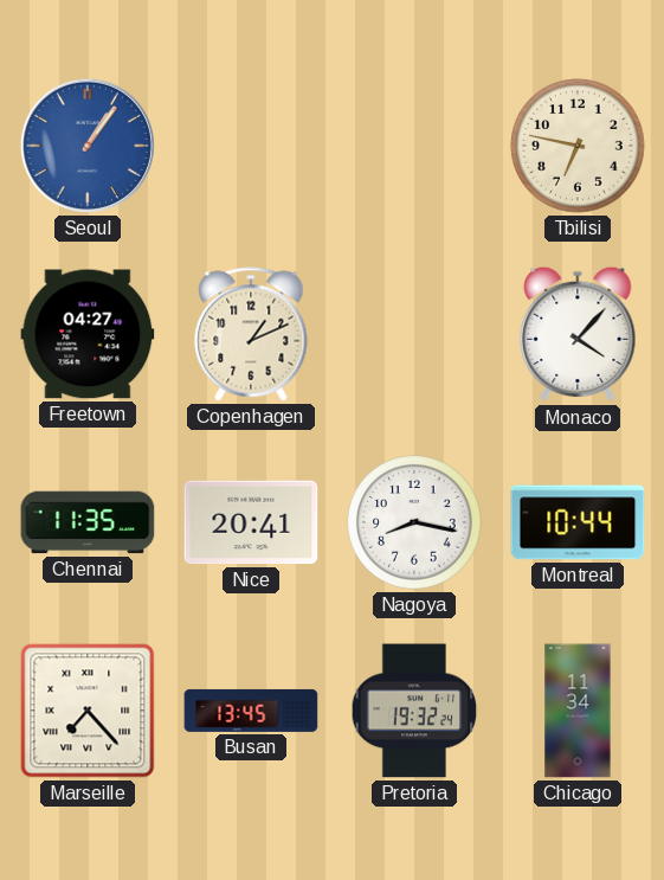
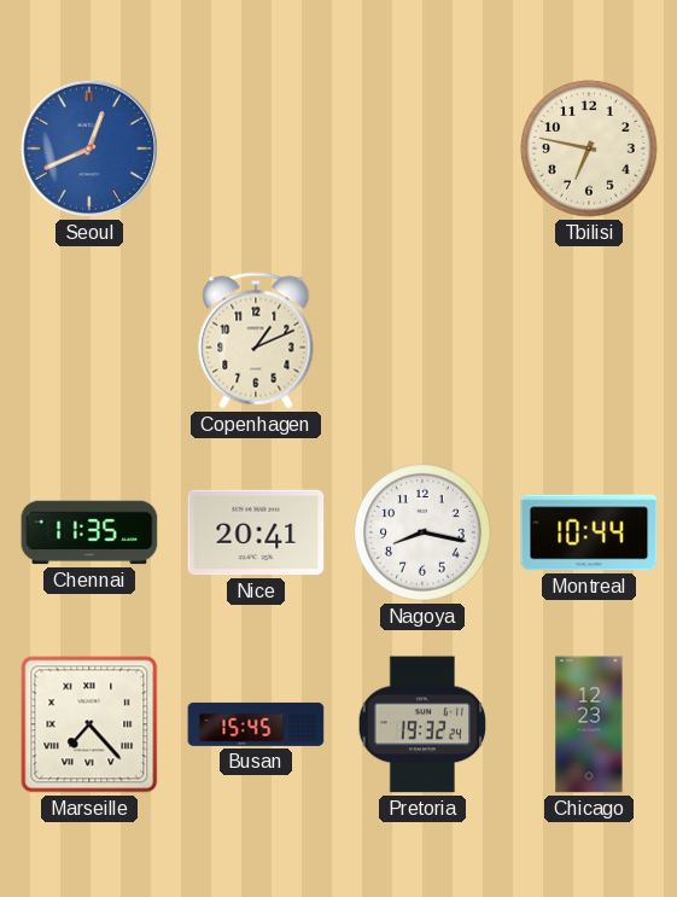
Seoul: 1:06 -> 12:41 (89, 148)
Freetown: 04:27 -> none (88, 334)
Monaco: 4:07 -> none (578, 334)
Busan: 13:45 -> 15:45 (256, 724)
Chicago: 11:34 -> 12:23 (589, 724)
